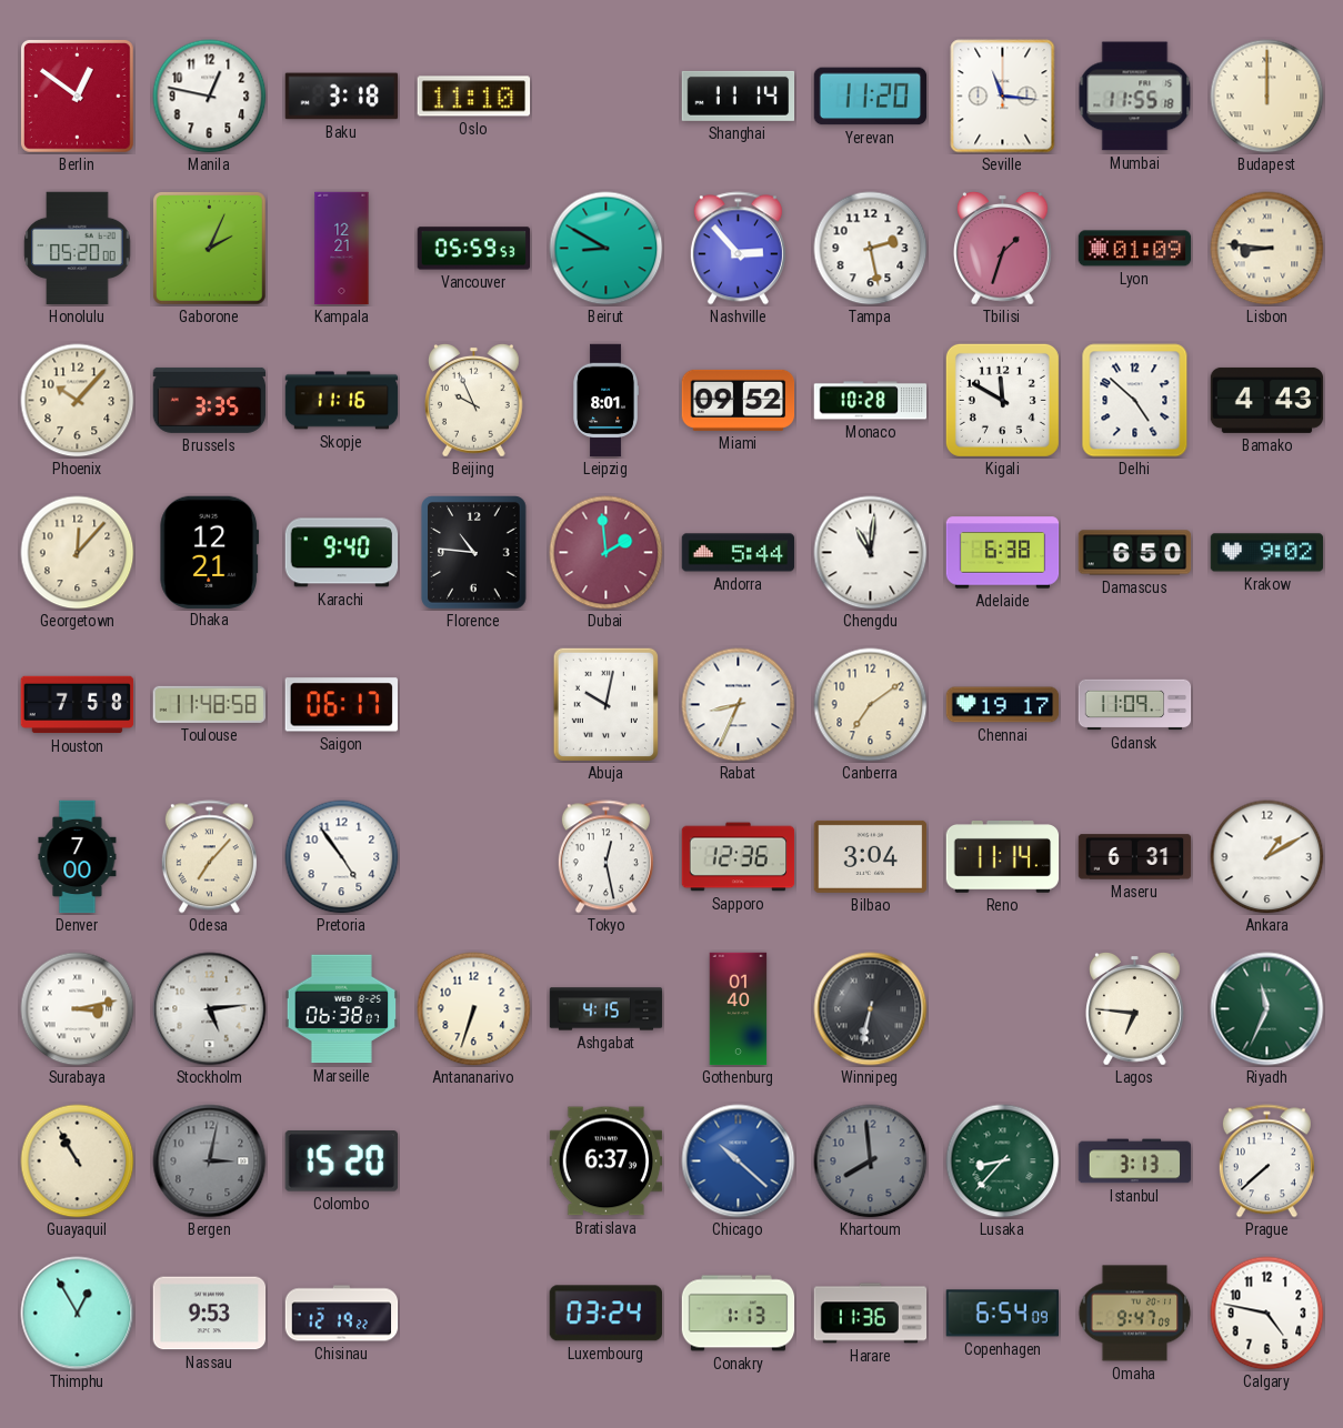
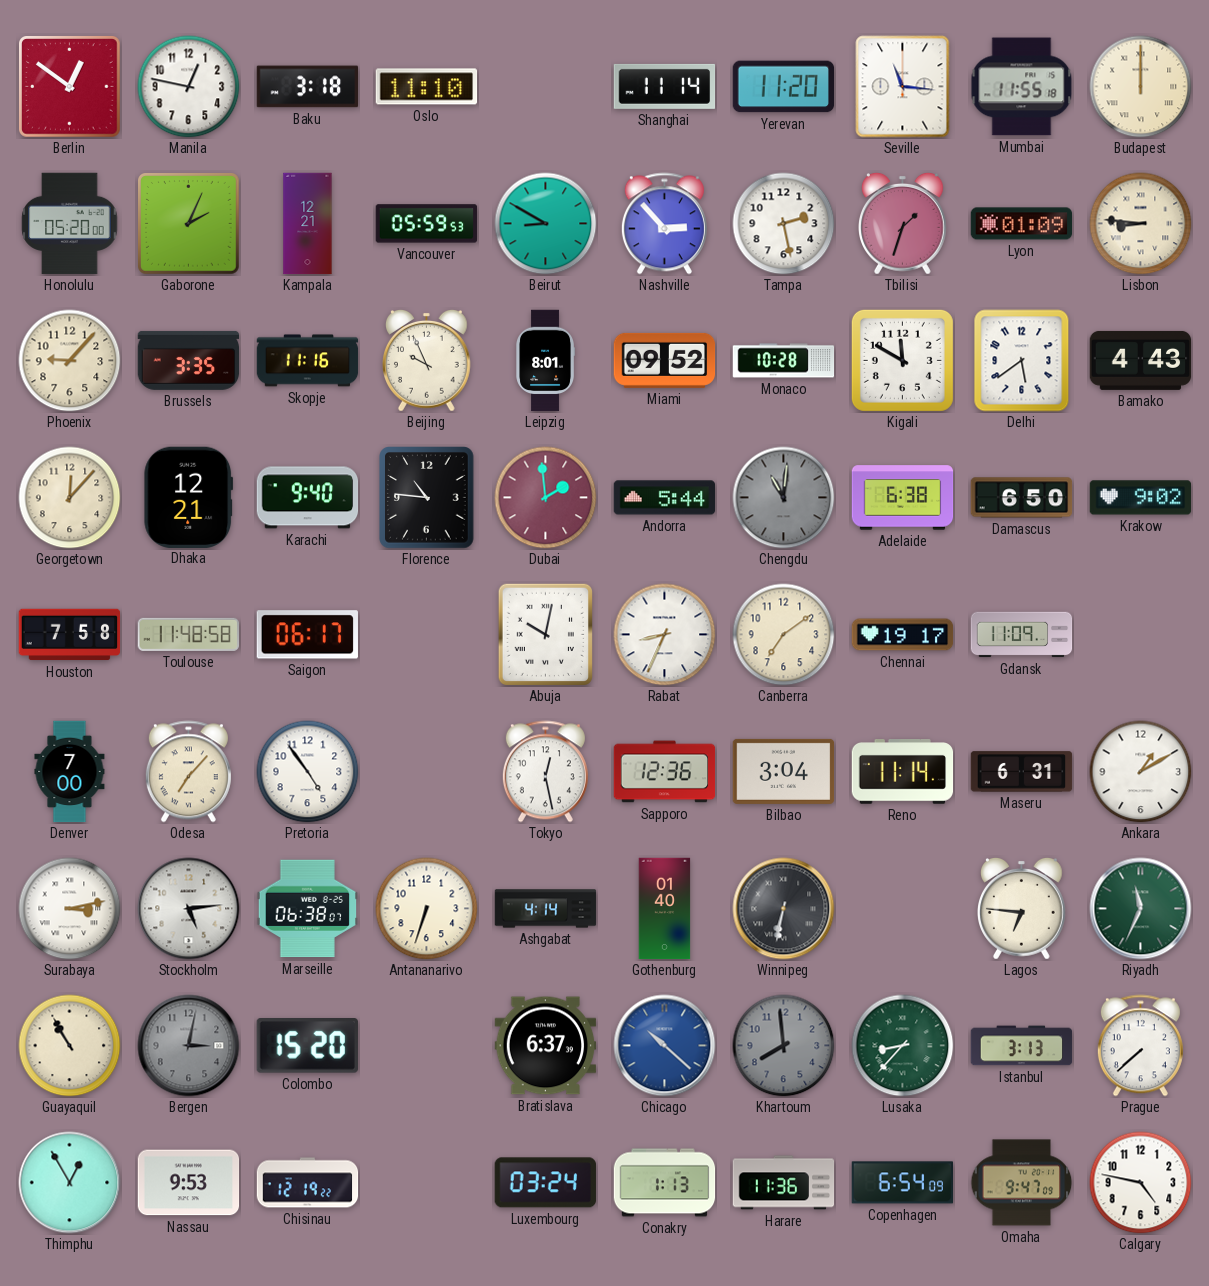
Phoenix: 10:07 -> 9:07 (70, 361)
Delhi: 4:52 -> 5:39 (1022, 361)
Chengdu dial: white -> grey (784, 498)
Ashgabat: 4:15 -> 4:14 (546, 909)
